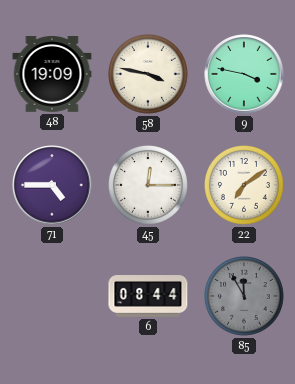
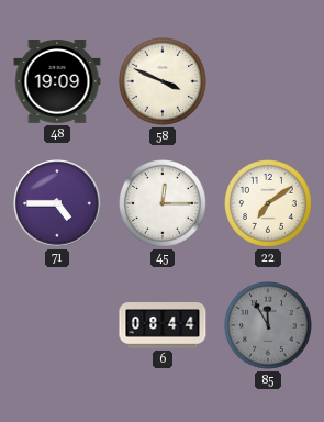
58: 3:47 -> 3:49 (164, 82)
9: 3:47 -> none (244, 74)
